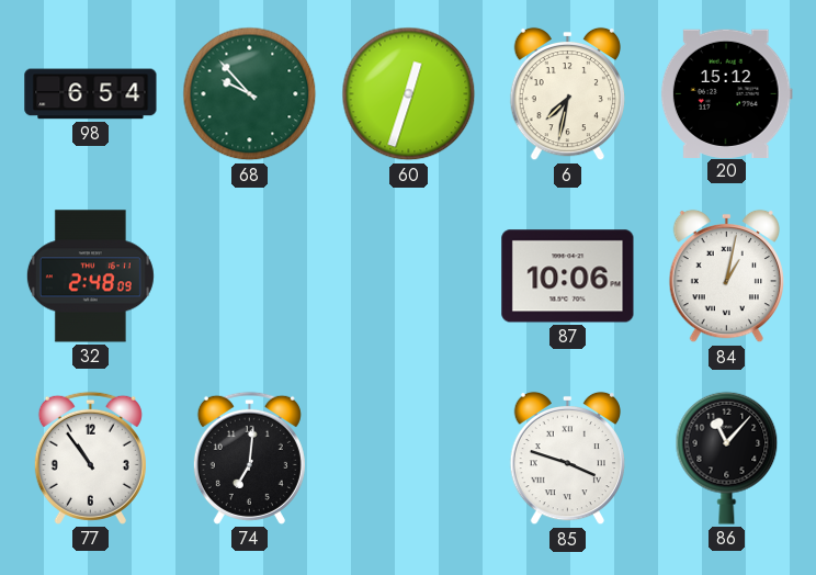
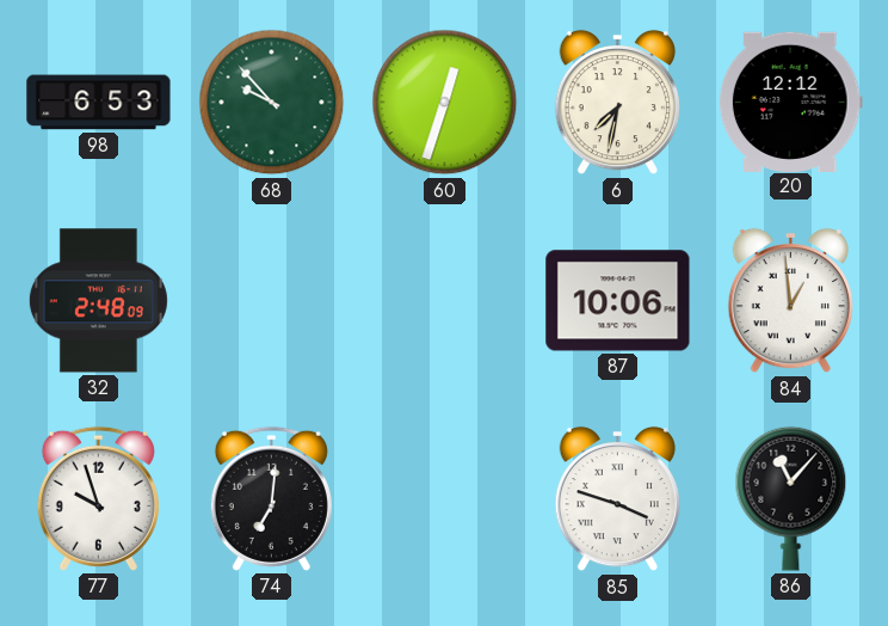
98: 6:54 -> 6:53 (99, 103)
20: 15:12 -> 12:12 (790, 102)
84: 1:02 -> 12:59 (790, 301)
77: 10:54 -> 9:57 (98, 498)
